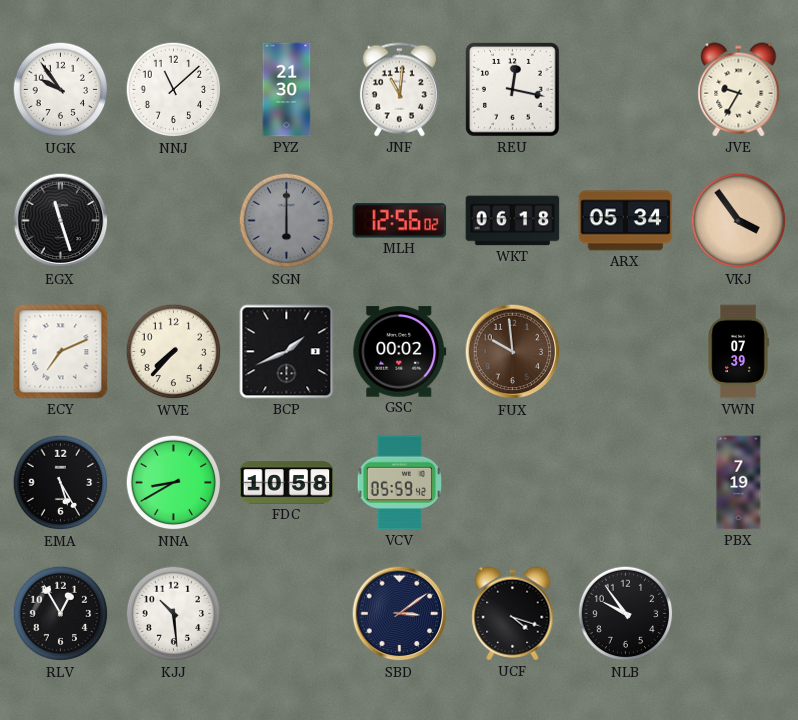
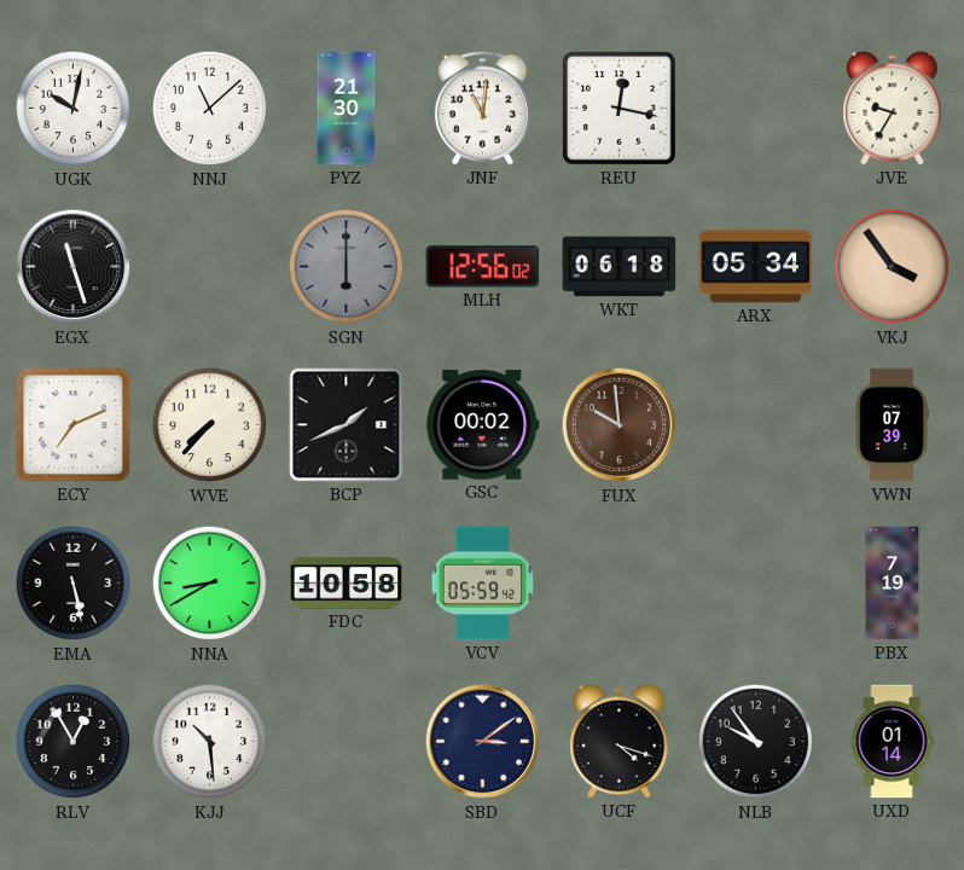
UGK: 9:54 -> 10:02 (74, 109)
EMA: 5:25 -> 5:28 (74, 584)
UXD: none -> 01:14 (892, 742)
